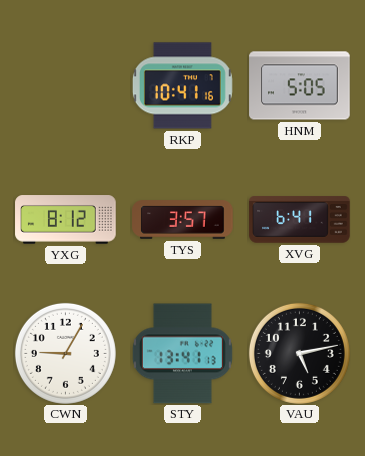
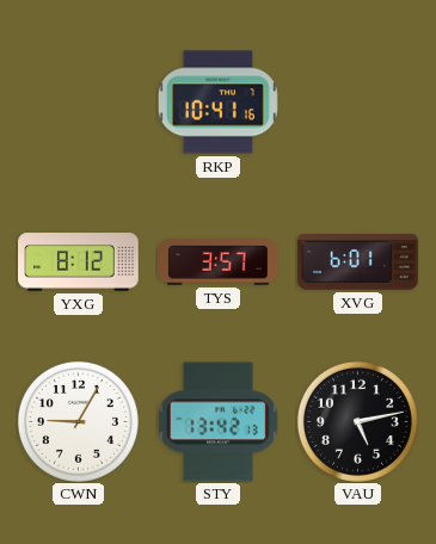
HNM: 5:05 -> none (300, 86)
XVG: 6:41 -> 6:01 (358, 262)
STY: 13:41 -> 13:42 (217, 422)
